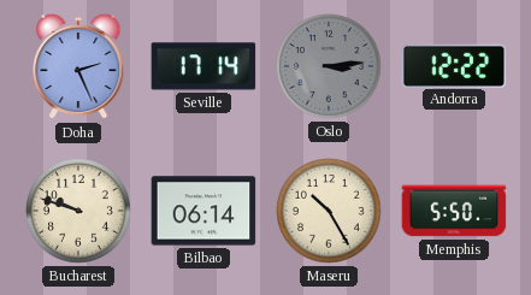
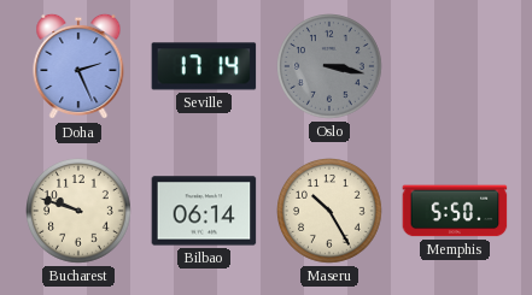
Oslo: 3:14 -> 3:17 (331, 67)
Andorra: 12:22 -> none (454, 65)
